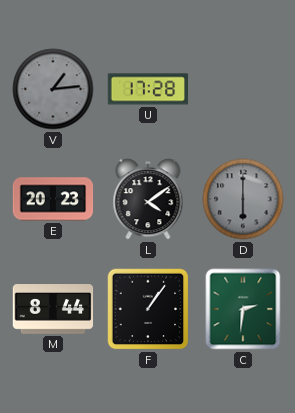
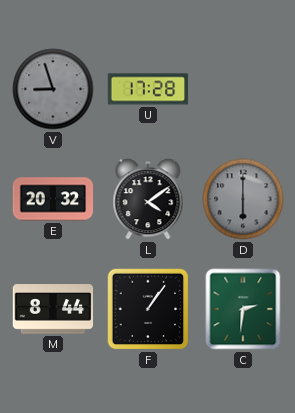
V: 1:14 -> 8:57 (53, 89)
E: 20:23 -> 20:32 (53, 199)
